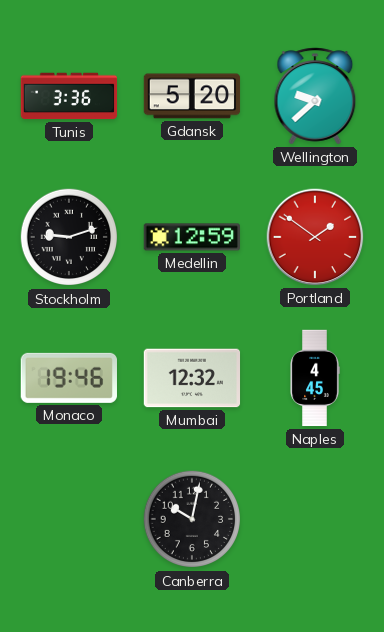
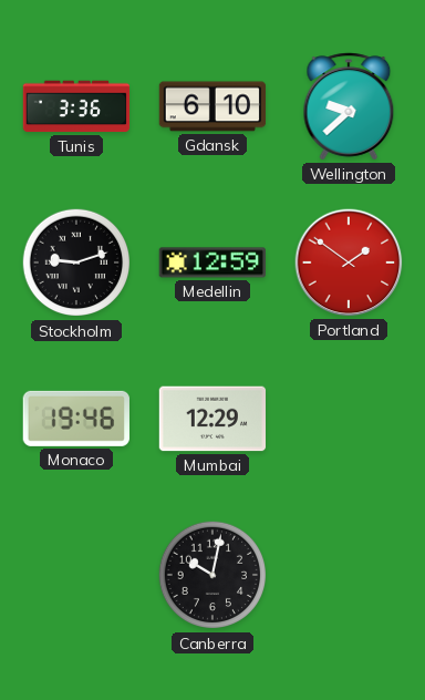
Gdansk: 5:20 -> 6:10 (212, 106)
Mumbai: 12:32 -> 12:29 (212, 419)
Naples: 4:45 -> none (315, 378)
